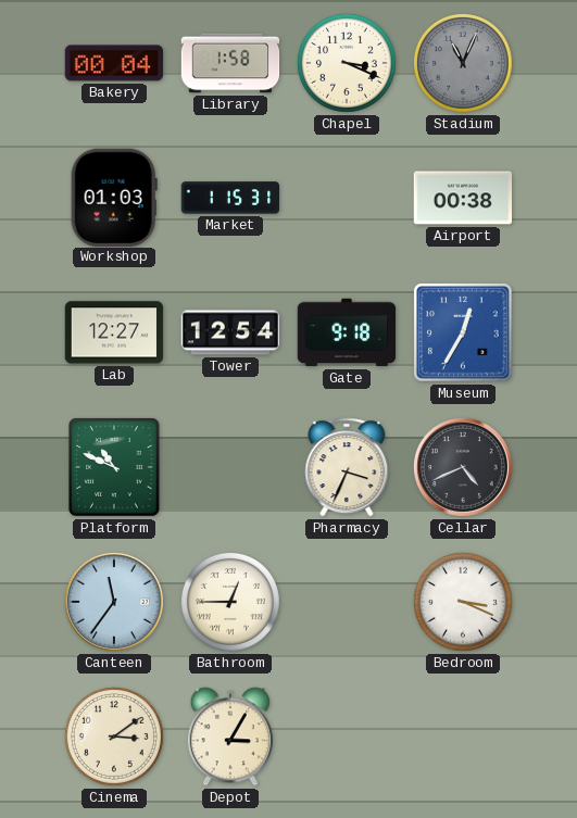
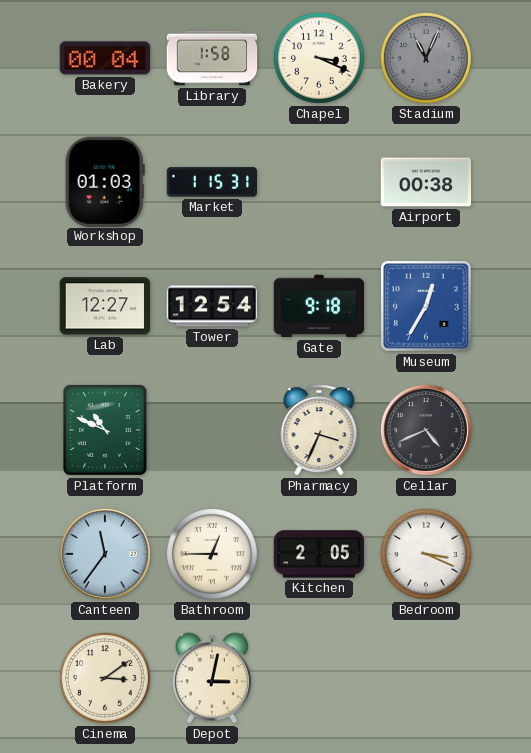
Kitchen: none -> 2:05 (319, 554)
Depot: 3:05 -> 3:02 (212, 678)
